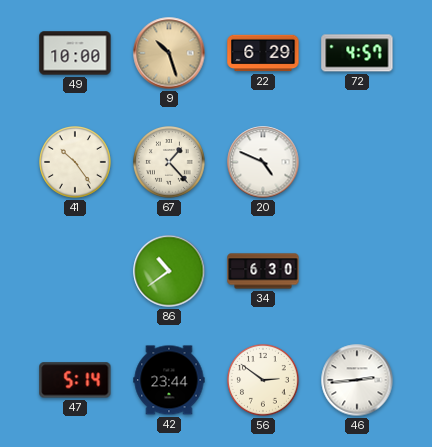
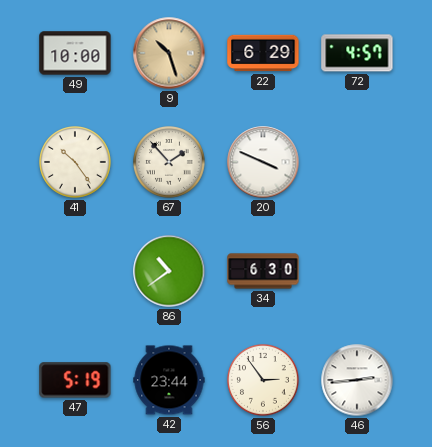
67: 1:23 -> 1:53 (170, 163)
20: 4:49 -> 3:49 (263, 162)
47: 5:14 -> 5:19 (75, 380)
56: 2:51 -> 2:54 (264, 381)
